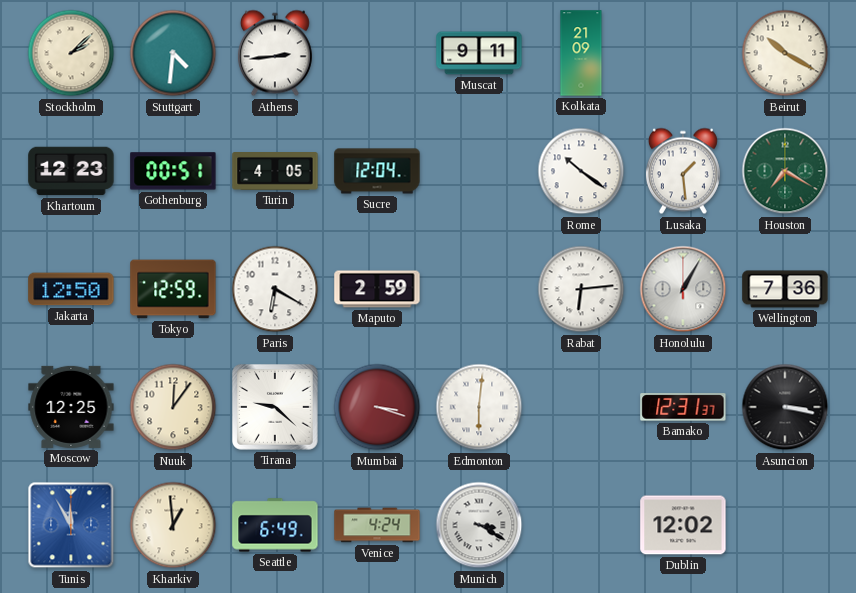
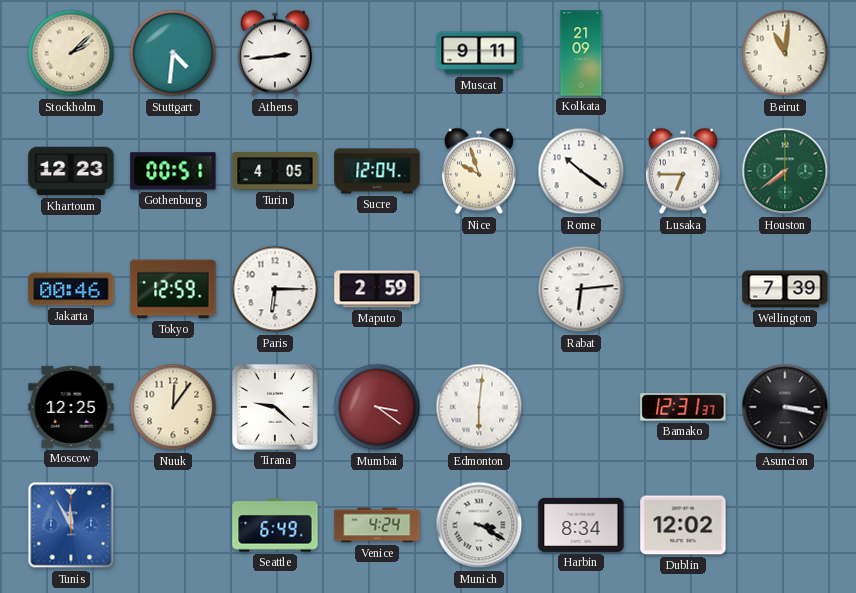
Beirut: 10:20 -> 11:01 (785, 53)
Nice: none -> 9:57 (479, 171)
Lusaka: 1:29 -> 6:45 (683, 171)
Houston: 7:20 -> 7:39 (785, 171)
Jakarta: 12:50 -> 00:46 (71, 289)
Paris: 6:20 -> 6:15 (275, 289)
Honolulu: 1:05 -> none (683, 289)
Wellington: 7:36 -> 7:39 (785, 289)
Mumbai: 3:18 -> 3:21 (377, 407)
Kharkiv: 12:59 -> none (173, 525)
Harbin: none -> 8:34 (581, 525)
